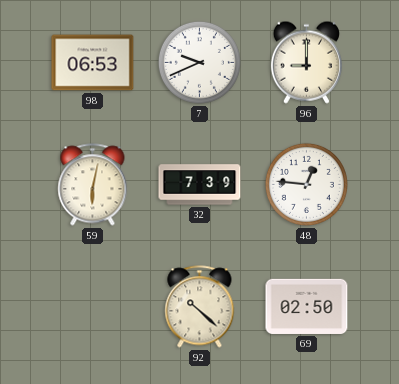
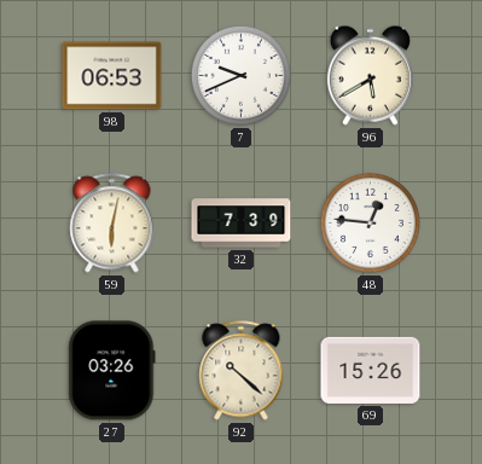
96: 9:00 -> 5:40 (370, 75)
27: none -> 03:26 (112, 371)
69: 02:50 -> 15:26 (371, 370)
